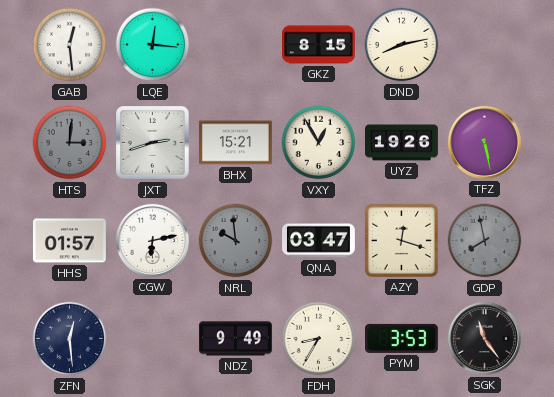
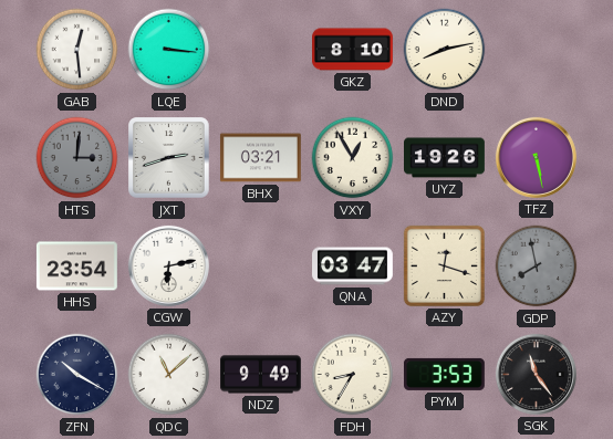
LQE: 12:16 -> 3:16 (169, 50)
GKZ: 8:15 -> 8:10 (353, 50)
BHX: 15:21 -> 03:21 (260, 158)
HHS: 01:57 -> 23:54 (77, 266)
NRL: 9:59 -> none (236, 241)
ZFN: 12:29 -> 10:20 (77, 375)
QDC: none -> 11:08 (169, 375)
